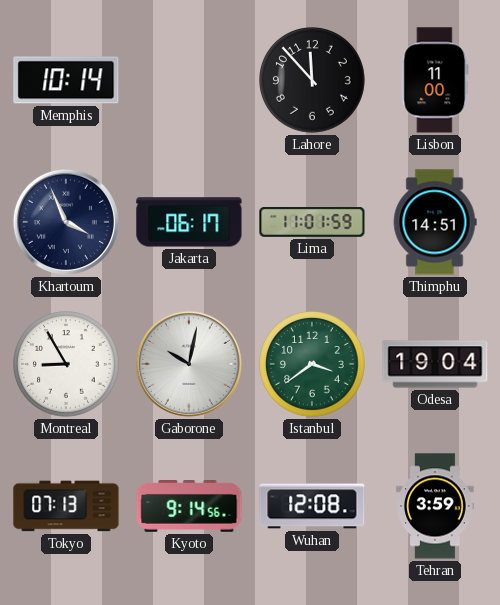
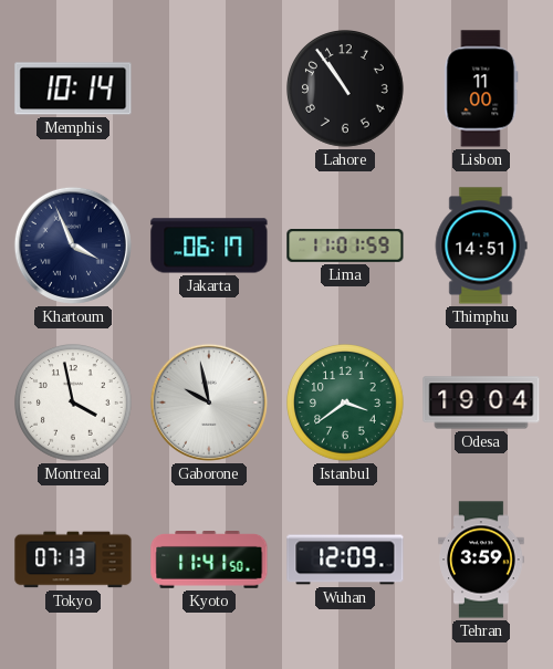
Lahore: 11:53 -> 10:54 (346, 90)
Montreal: 8:55 -> 3:58 (74, 404)
Gaborone: 10:02 -> 9:58 (209, 403)
Kyoto: 9:14 -> 11:41 (209, 561)
Wuhan: 12:08 -> 12:09 (345, 560)
